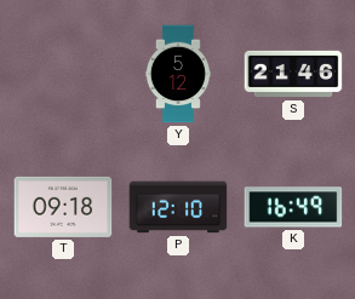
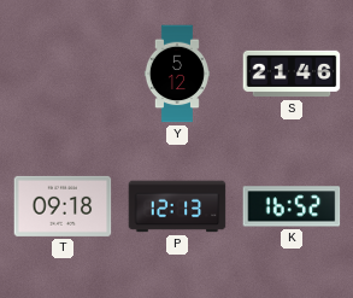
P: 12:10 -> 12:13 (177, 206)
K: 16:49 -> 16:52 (292, 206)
